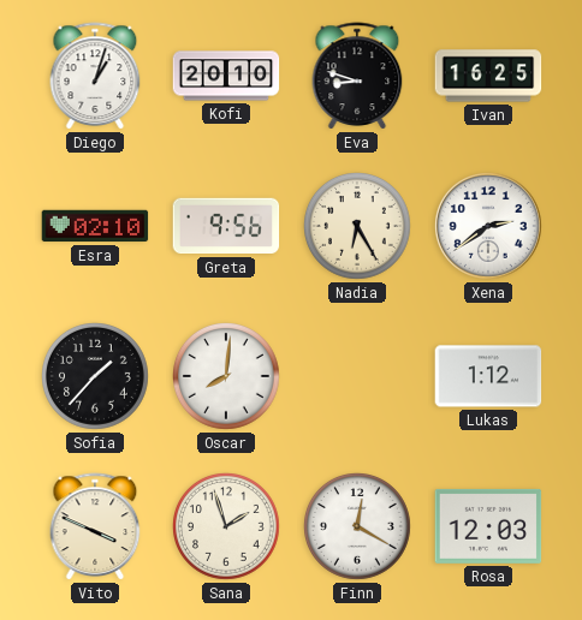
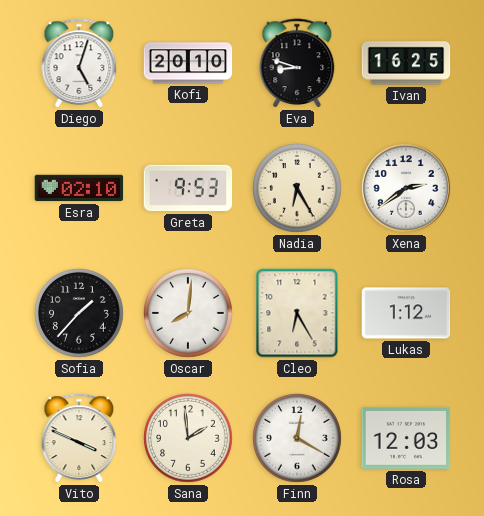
Diego: 1:03 -> 5:03 (79, 63)
Greta: 9:56 -> 9:53 (188, 188)
Cleo: none -> 6:25 (297, 313)
Sana: 1:57 -> 1:59 (189, 439)
